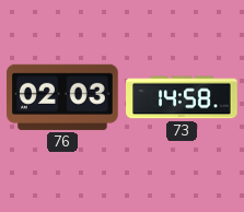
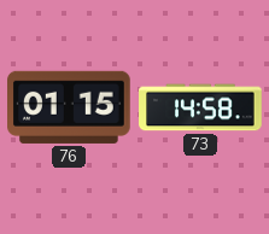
76: 02:03 -> 01:15 (69, 107)
